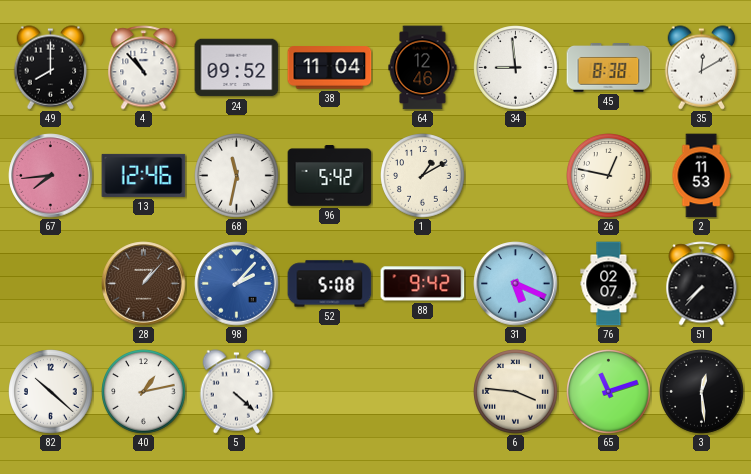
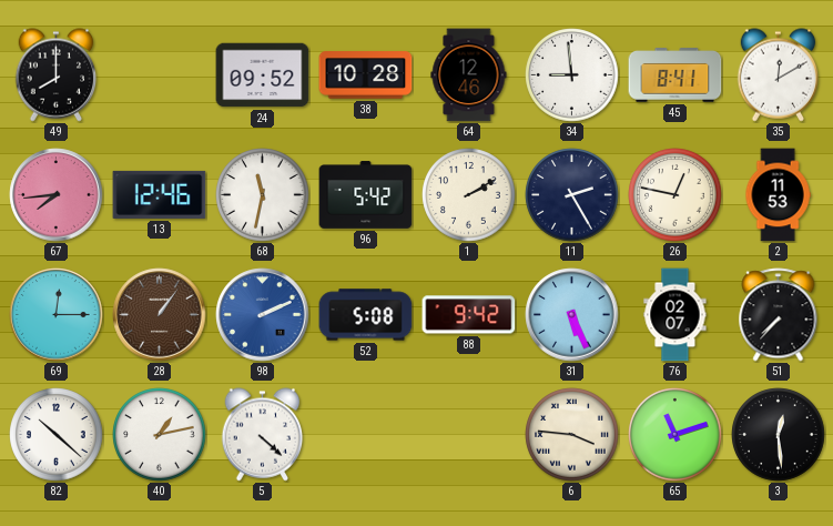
4: 10:53 -> none (144, 68)
38: 11:04 -> 10:28 (366, 75)
45: 8:38 -> 8:41 (675, 75)
1: 1:10 -> 2:10 (469, 195)
11: none -> 2:25 (572, 195)
69: none -> 12:15 (57, 315)
28: 1:07 -> 1:06 (160, 315)
98: 2:07 -> 2:11 (263, 315)
31: 5:19 -> 5:26 (572, 315)
